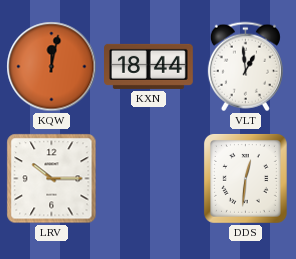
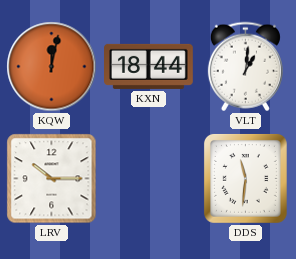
VLT: 12:59 -> 1:01 (245, 67)
DDS: 12:31 -> 11:31 (245, 178)
